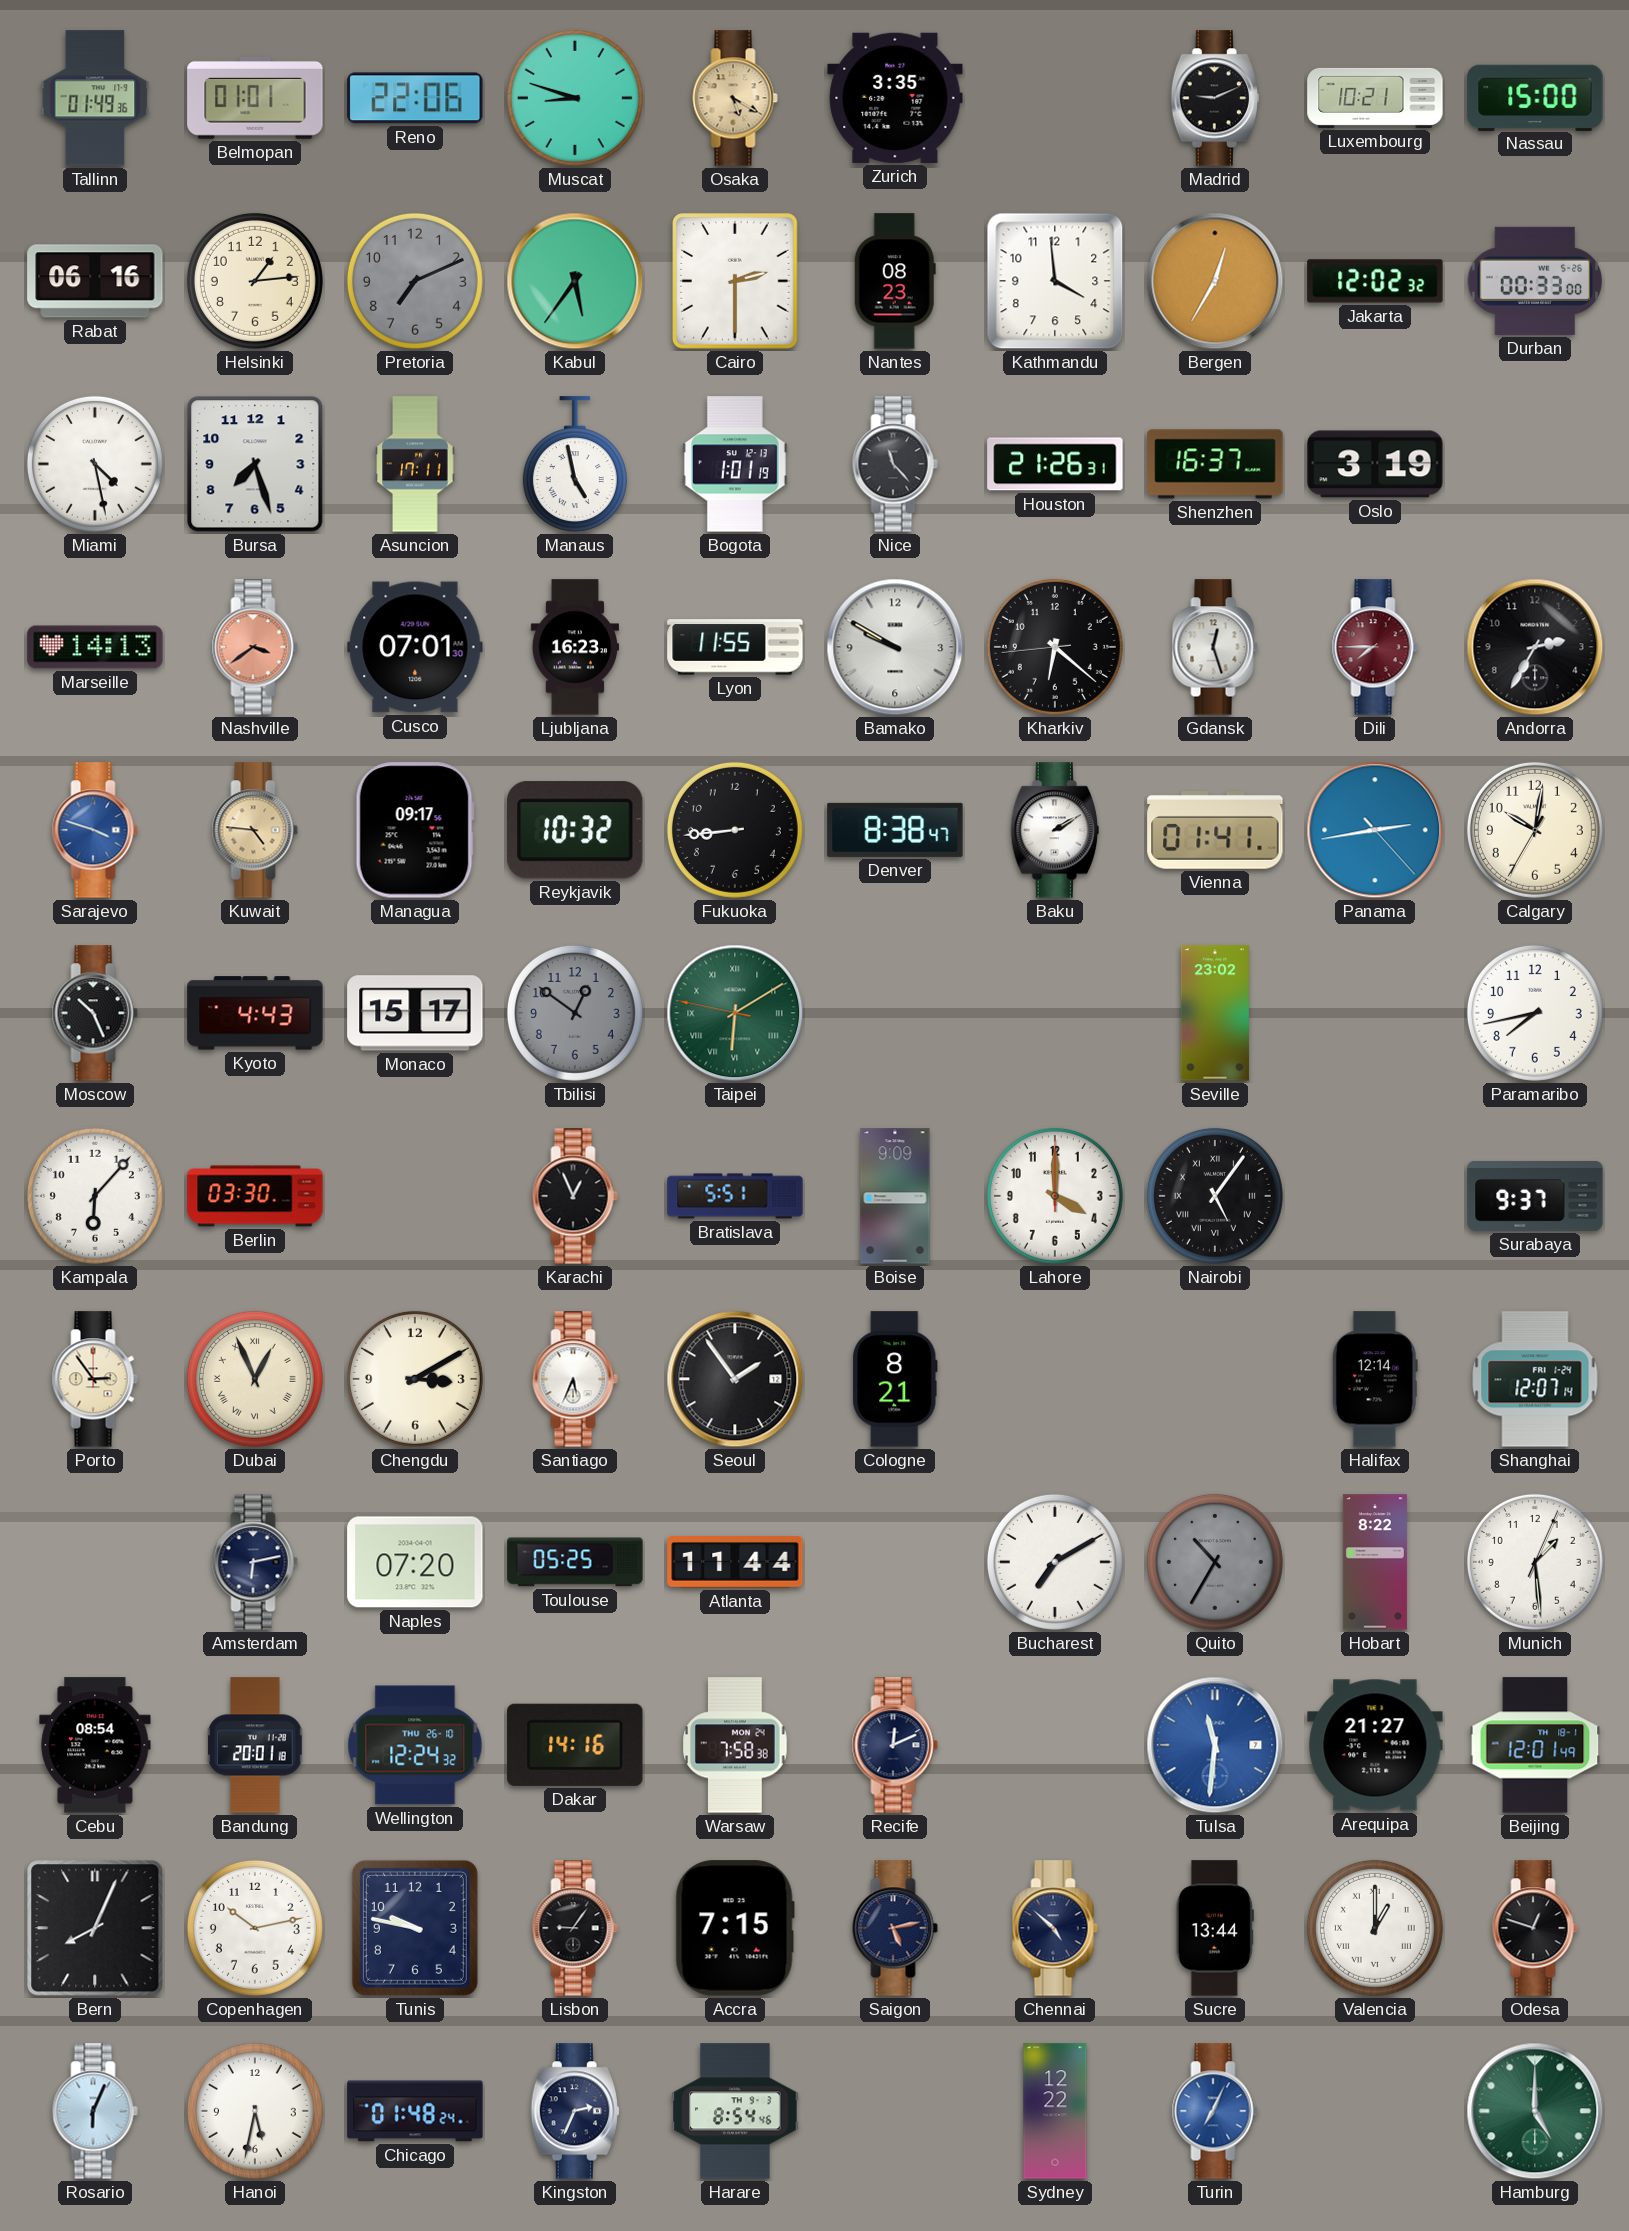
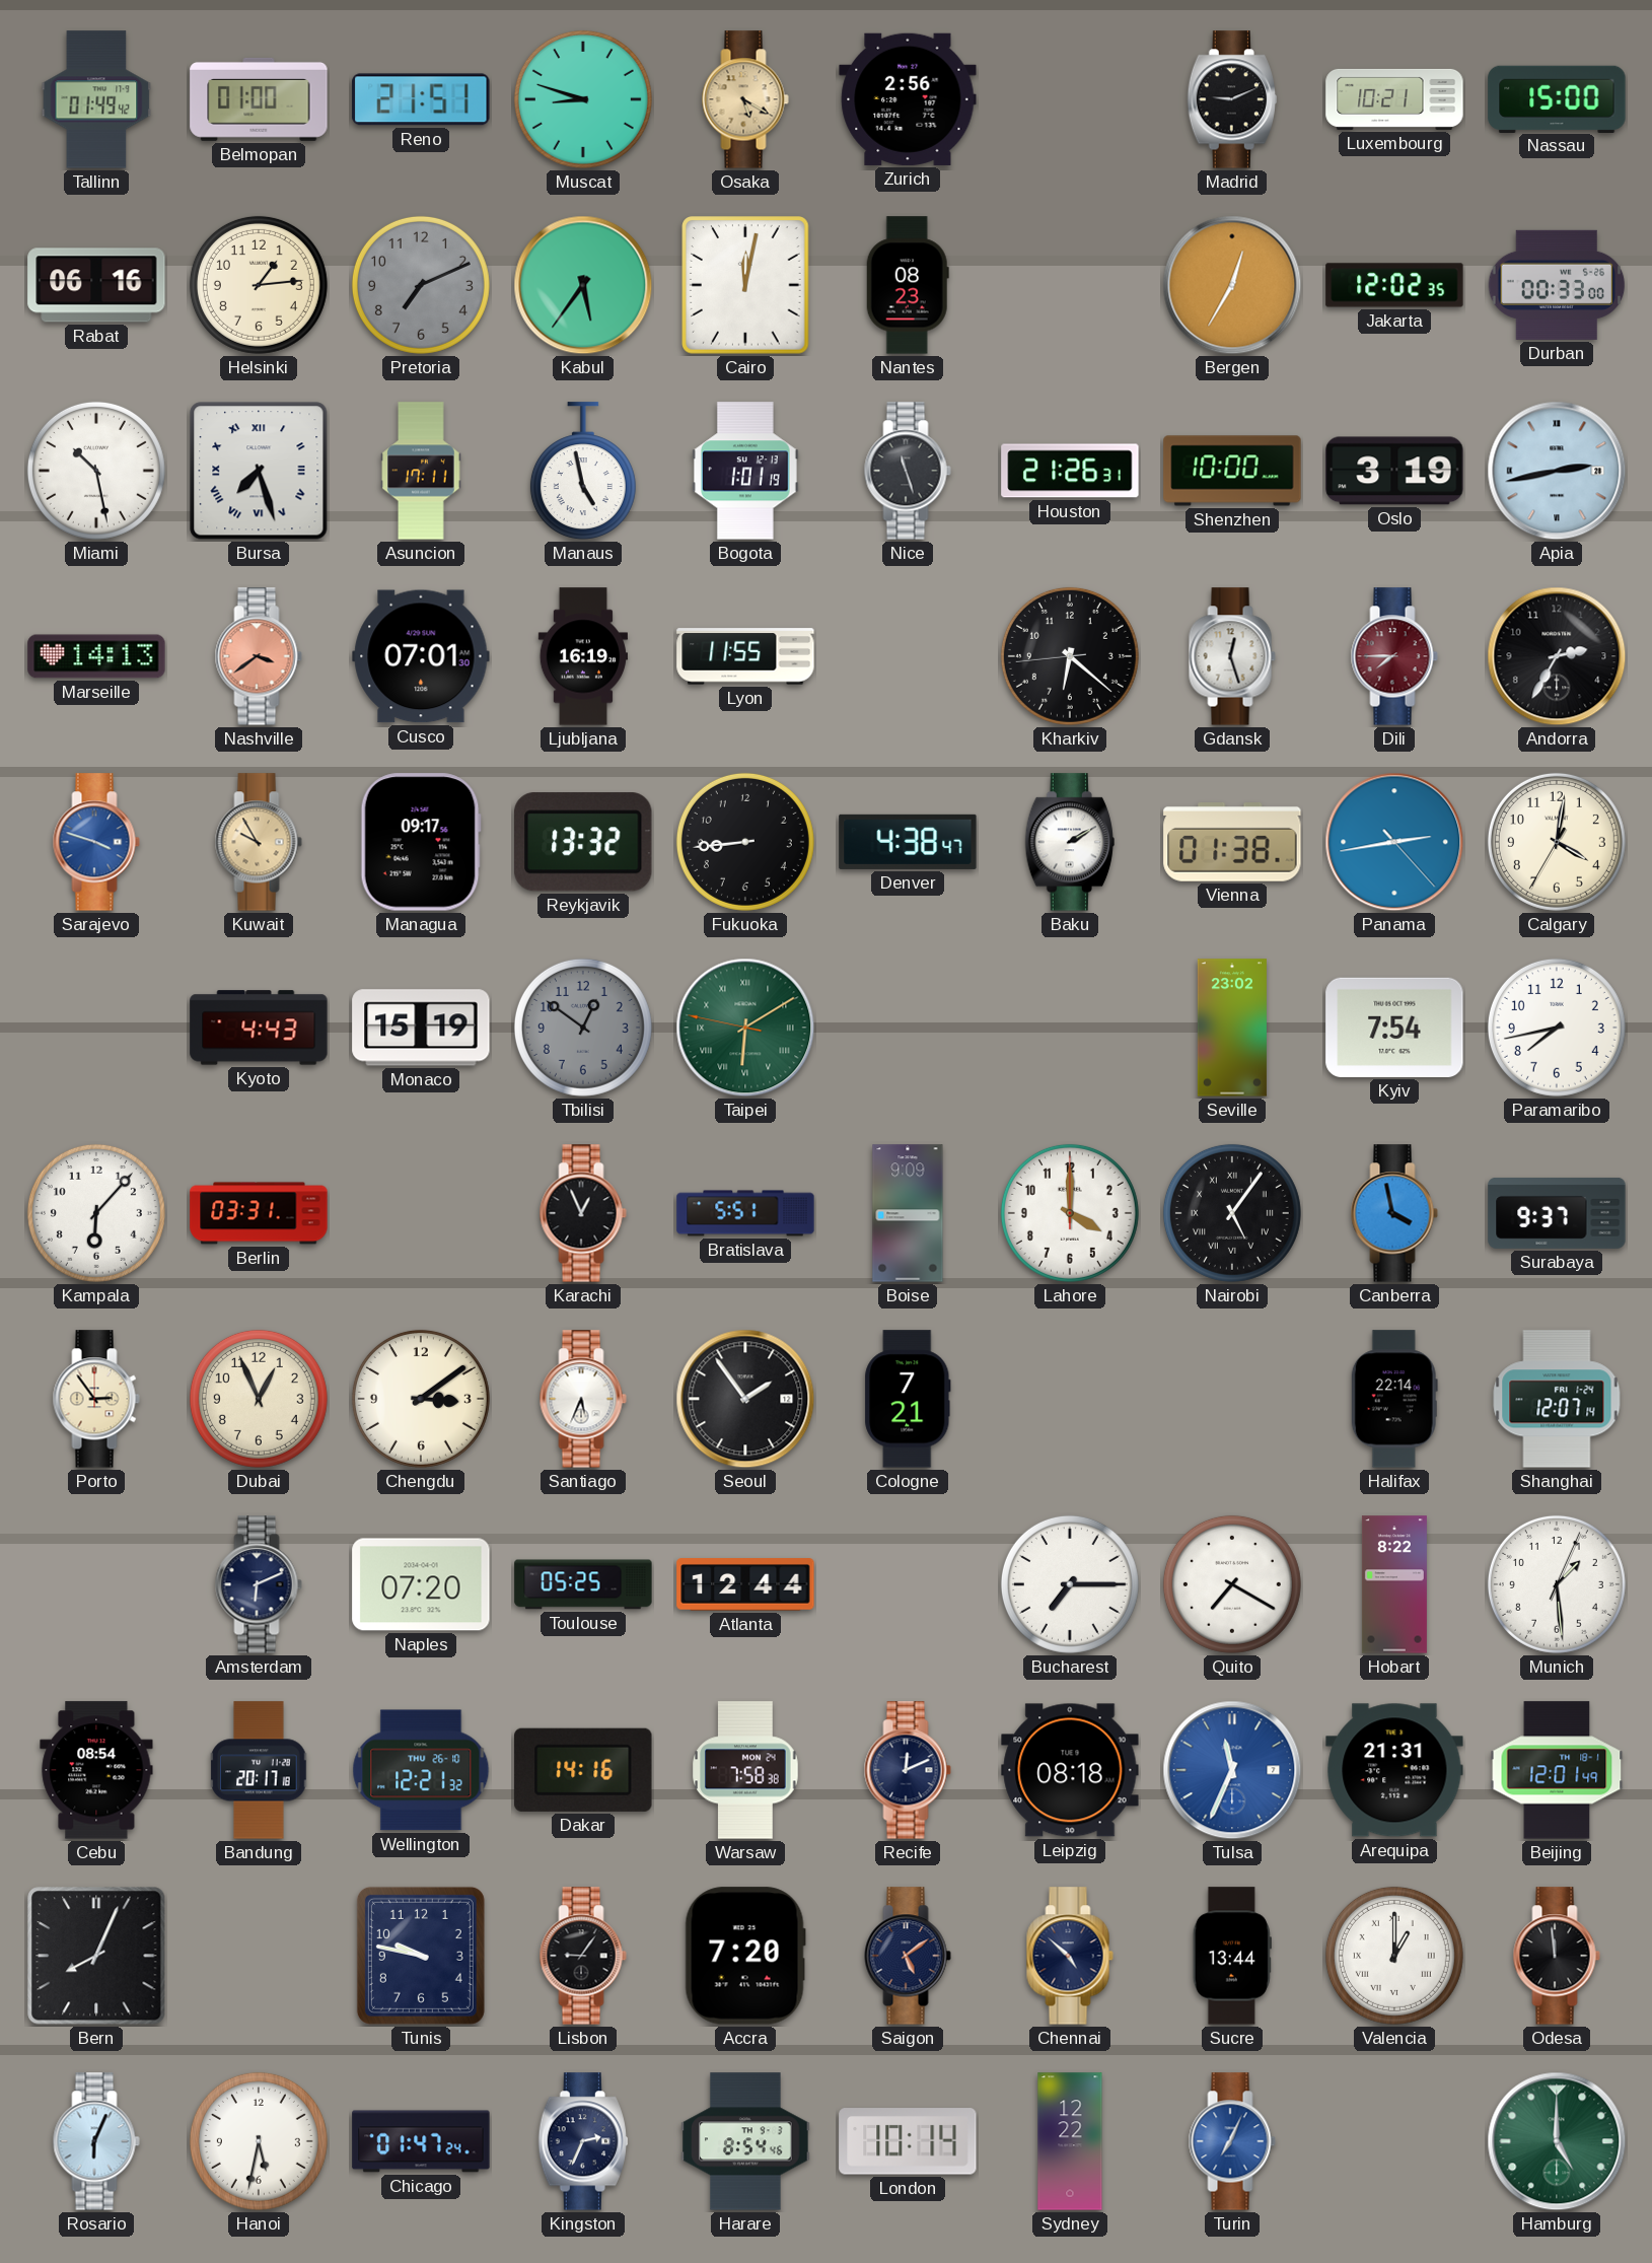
Tallinn: 01:49:36 -> 01:49:42 (96, 99)
Belmopan: 01:01 -> 01:00 (259, 99)
Reno: 22:06 -> 21:51 (421, 99)
Zurich: 3:35 -> 2:56 (908, 99)
Cairo: 2:30 -> 12:02 (745, 285)
Kathmandu: 3:59 -> none (1055, 281)
Jakarta: 12:02:32 -> 12:02:35 (1394, 285)
Miami: 4:28 -> 10:28 (96, 471)
Bursa numerals: Arabic -> Roman (259, 471)
Nice: 11:23 -> 11:27 (908, 471)
Shenzhen: 16:37 -> 10:00 (1232, 471)
Apia: none -> 2:43 (1557, 471)
Ljubljana: 16:23 -> 16:19 (582, 656)
Bamako: 9:50 -> none (895, 647)
Kuwait: 4:46 -> 9:55 (259, 842)
Reykjavik: 10:32 -> 13:32 (584, 842)
Denver: 8:38 -> 4:38 (908, 842)
Vienna: 01:41 -> 01:38 (1232, 843)
Calgary: 10:01 -> 4:01 (1557, 842)
Moscow: 10:26 -> none (95, 1013)
Monaco: 15:17 -> 15:19 (421, 1028)
Kyiv: none -> 7:54 (1394, 1028)
Berlin: 03:30 -> 03:31 (259, 1213)
Canberra: none -> 3:58 (1394, 1213)
Dubai numerals: Roman -> Arabic (259, 1399)
Chengdu: 3:10 -> 3:09 (421, 1399)
Cologne: 8:21 -> 7:21 (908, 1399)
Halifax: 12:14 -> 22:14 (1394, 1399)
Amsterdam: 6:13 -> 6:11 (259, 1584)
Atlanta: 11:44 -> 12:44 (745, 1584)
Bucharest: 7:10 -> 7:15 (1070, 1584)
Quito: 10:35 -> 7:20 (1232, 1584)
Quito dial: grey -> white (1232, 1584)
Bandung: 20:01 -> 20:17 (259, 1770)
Wellington: 12:24 -> 12:21 (421, 1770)
Leipzig: none -> 08:18 (1070, 1770)
Tulsa: 11:31 -> 11:34 (1232, 1770)
Arequipa: 21:27 -> 21:31 (1394, 1770)
Copenhagen: 10:13 -> none (255, 1928)
Accra: 7:15 -> 7:20 (745, 1956)
Saigon: 5:13 -> 5:09 (908, 1956)
Odesa: 12:48 -> 11:59 (1557, 1956)
Chicago: 01:48 -> 01:47 (421, 2141)
London: none -> 10:14 (908, 2141)
